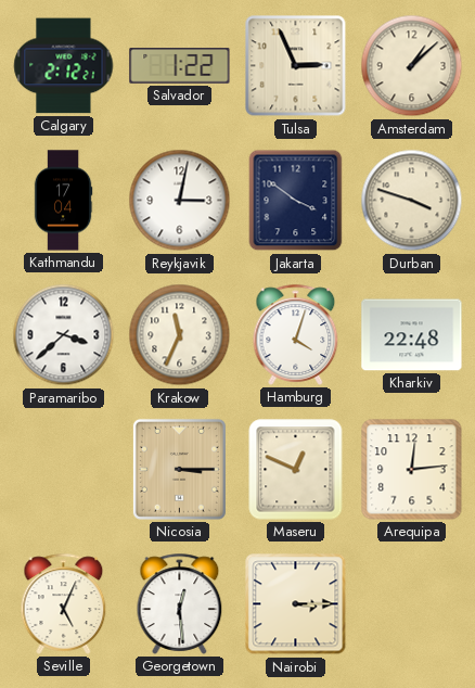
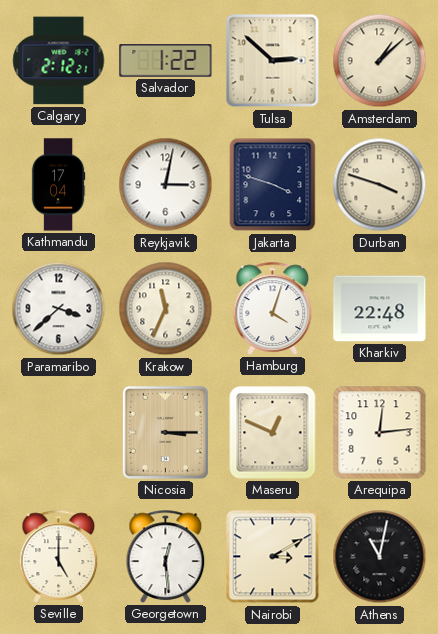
Tulsa: 2:56 -> 2:52 (273, 61)
Jakarta: 3:51 -> 3:48 (273, 185)
Seville: 5:04 -> 5:00 (59, 556)
Nairobi: 3:15 -> 3:10 (273, 557)
Athens: none -> 11:02 (380, 557)
